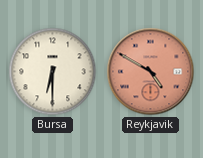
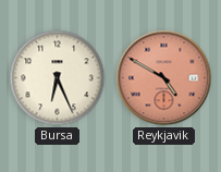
Bursa: 6:30 -> 6:26 (58, 78)
